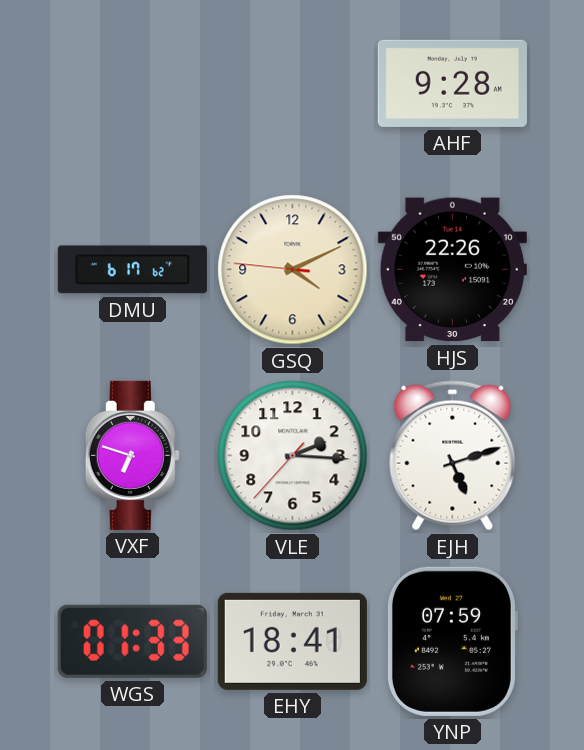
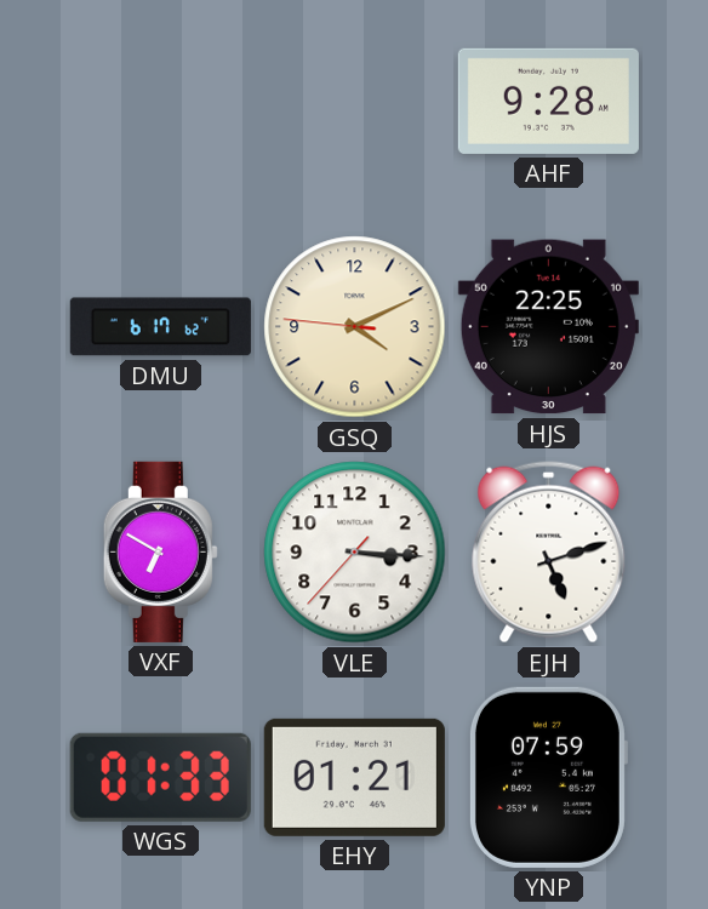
HJS: 22:26 -> 22:25 (548, 327)
VXF: 6:48 -> 6:50 (160, 551)
VLE: 2:15 -> 3:15 (355, 553)
EHY: 18:41 -> 01:21 (354, 777)
